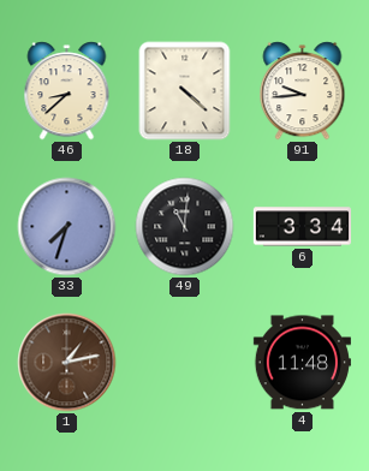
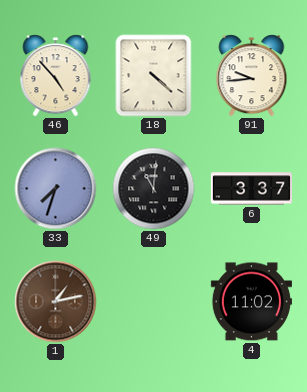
46: 8:38 -> 4:53 (56, 76)
6: 3:34 -> 3:37 (251, 189)
4: 11:48 -> 11:02 (251, 302)
